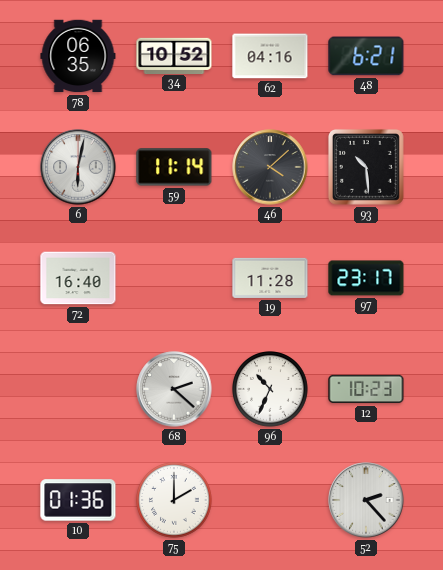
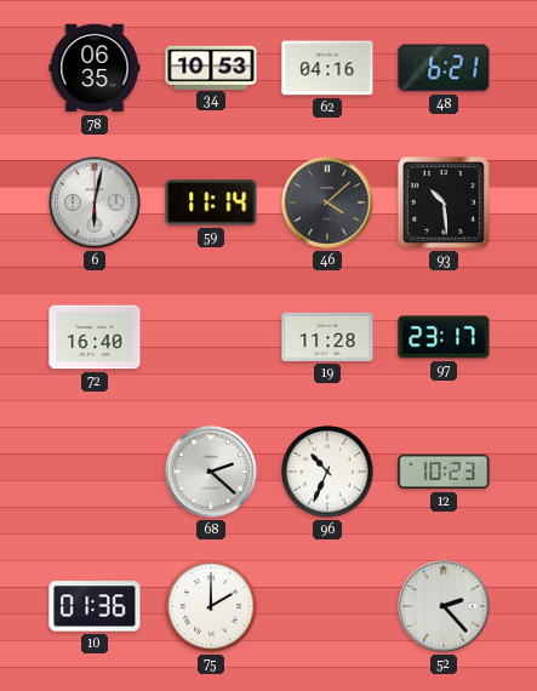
34: 10:52 -> 10:53 (211, 67)
